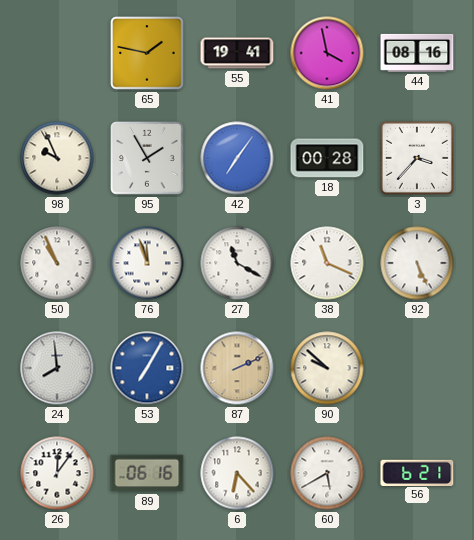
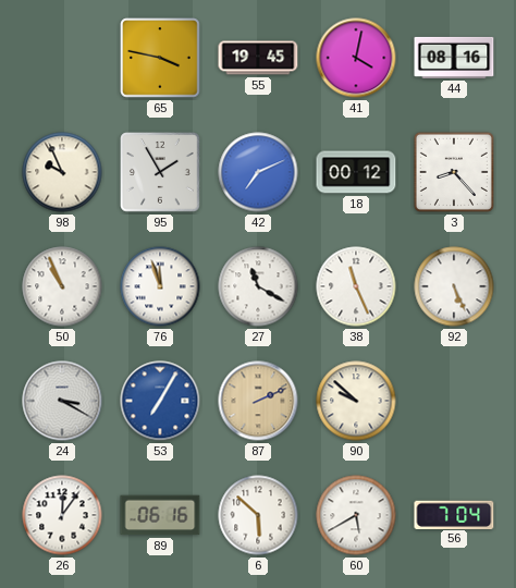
65: 1:47 -> 3:47 (160, 58)
55: 19:41 -> 19:45 (258, 58)
41: 3:58 -> 4:02 (356, 58)
42: 7:06 -> 7:11 (258, 172)
18: 00:28 -> 00:12 (356, 172)
3: 3:37 -> 8:23 (454, 172)
38: 11:19 -> 11:26 (356, 286)
24: 7:59 -> 3:20 (62, 401)
6: 6:23 -> 5:52 (258, 515)
56: 6:21 -> 7:04 (454, 514)
